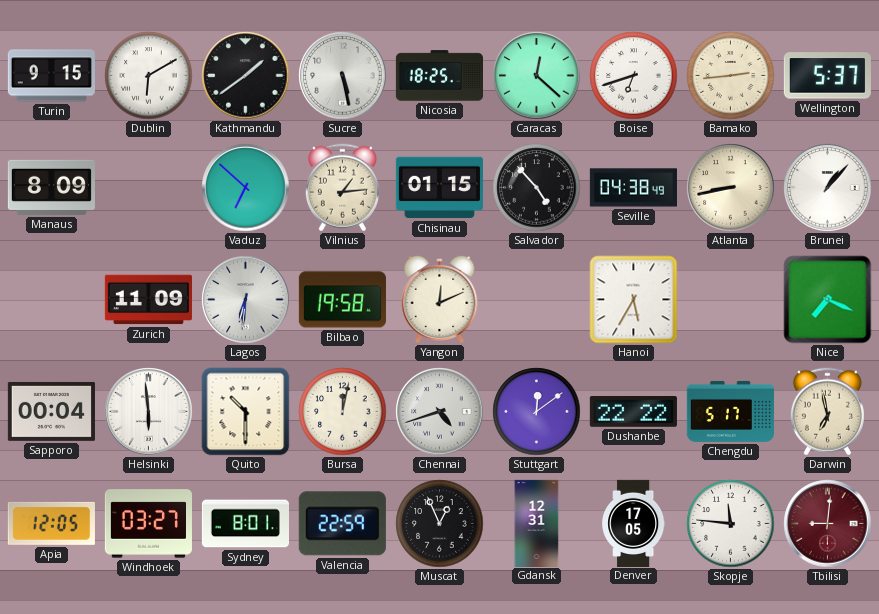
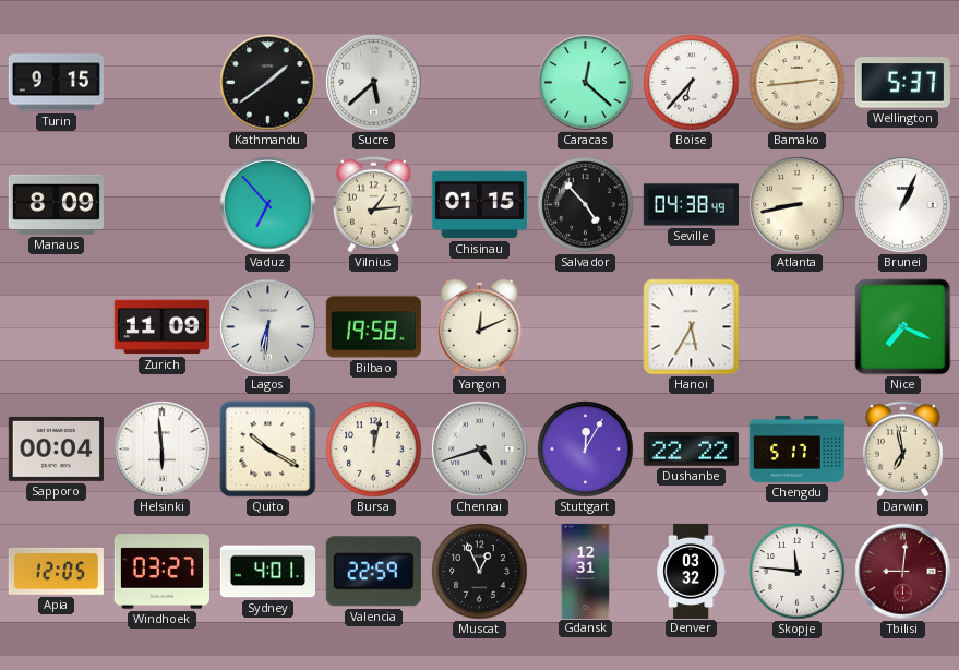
Dublin: 6:10 -> none (149, 76)
Sucre: 5:28 -> 5:38 (374, 83)
Nicosia: 18:25 -> none (439, 76)
Boise: 6:42 -> 6:37 (692, 83)
Vaduz: 6:52 -> 6:53 (268, 205)
Brunei: 1:07 -> 1:04 (903, 205)
Quito: 10:30 -> 10:20 (268, 450)
Stuttgart: 12:09 -> 12:05 (586, 450)
Sydney: 8:01 -> 4:01 (267, 572)
Denver: 17:05 -> 03:32 (692, 571)
